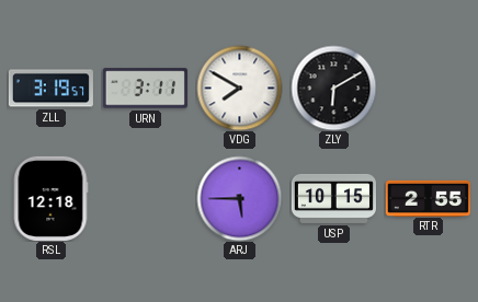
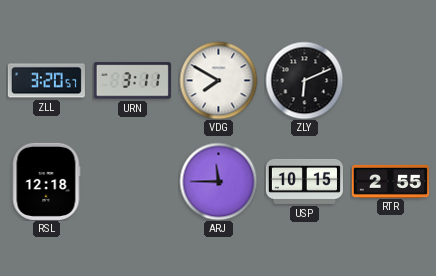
ZLL: 3:19 -> 3:20 (46, 81)
ZLY: 6:10 -> 6:11 (304, 80)
ARJ: 5:45 -> 11:45 (218, 181)
